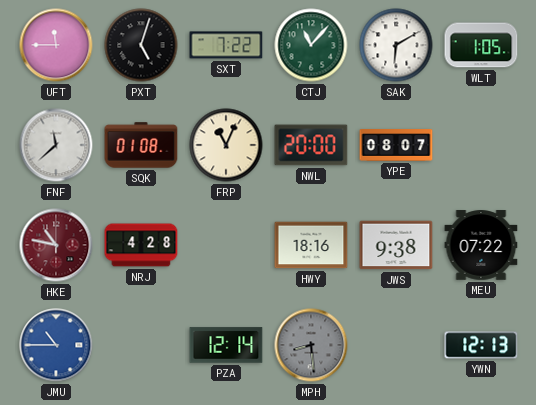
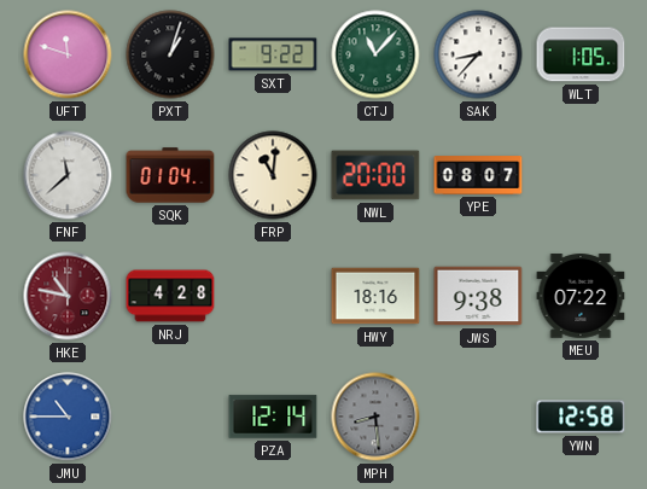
UFT: 11:45 -> 11:48 (68, 54)
PXT: 5:03 -> 1:03 (170, 54)
SXT: 7:22 -> 9:22 (273, 54)
SAK: 6:10 -> 8:37 (478, 54)
SQK: 01:08 -> 01:04 (170, 175)
FRP: 11:04 -> 11:01 (273, 175)
YWN: 12:13 -> 12:58 (581, 417)
